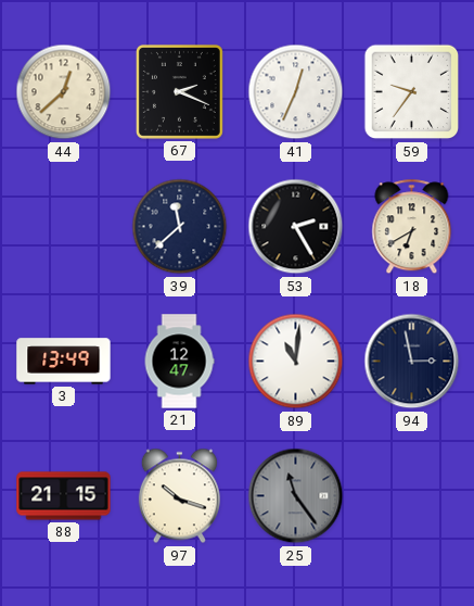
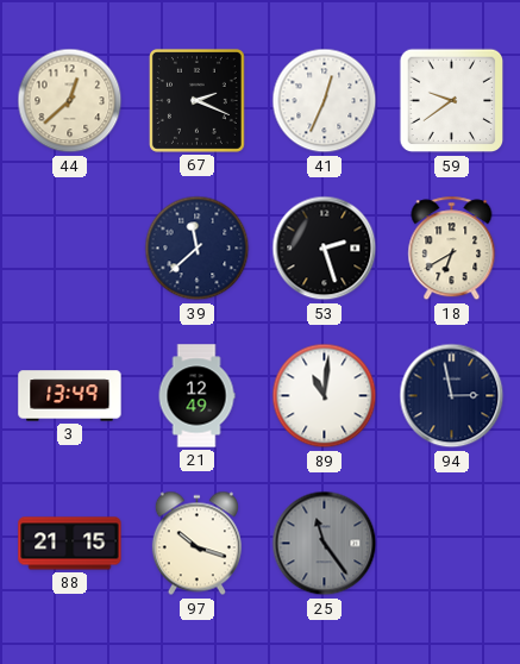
59: 9:36 -> 9:39 (452, 101)
53: 2:25 -> 2:27 (325, 249)
21: 12:47 -> 12:49 (196, 396)
